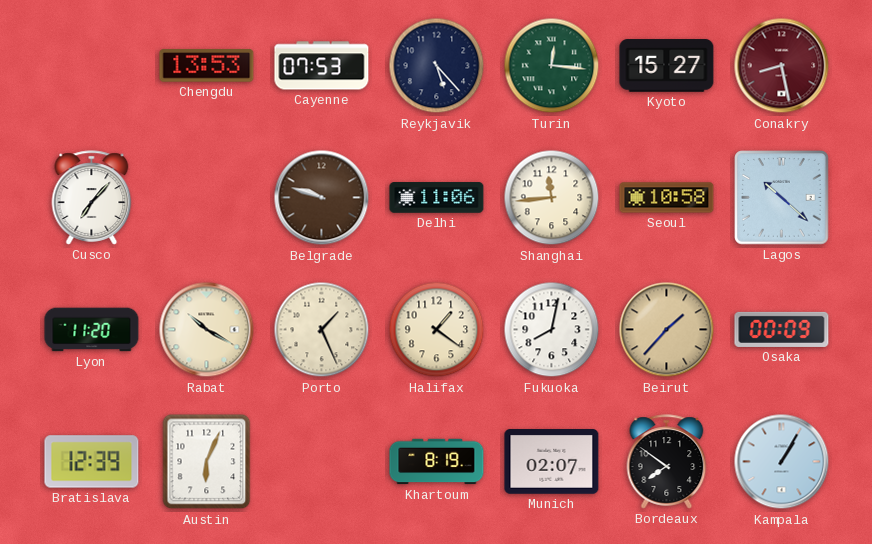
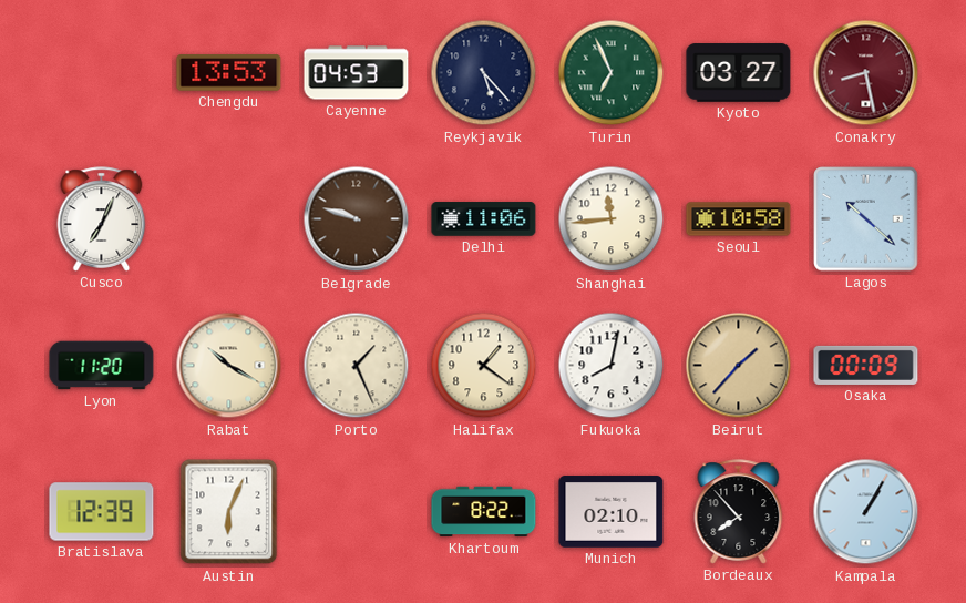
Cayenne: 07:53 -> 04:53 (357, 73)
Turin: 12:16 -> 6:56 (612, 73)
Kyoto: 15:27 -> 03:27 (739, 73)
Cusco: 7:07 -> 7:04 (102, 219)
Khartoum: 8:19 -> 8:22 (484, 512)
Munich: 02:07 -> 02:10 (612, 512)
Bordeaux: 7:51 -> 7:53 (739, 512)
